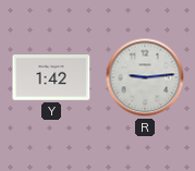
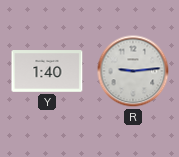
Y: 1:42 -> 1:40 (47, 71)
